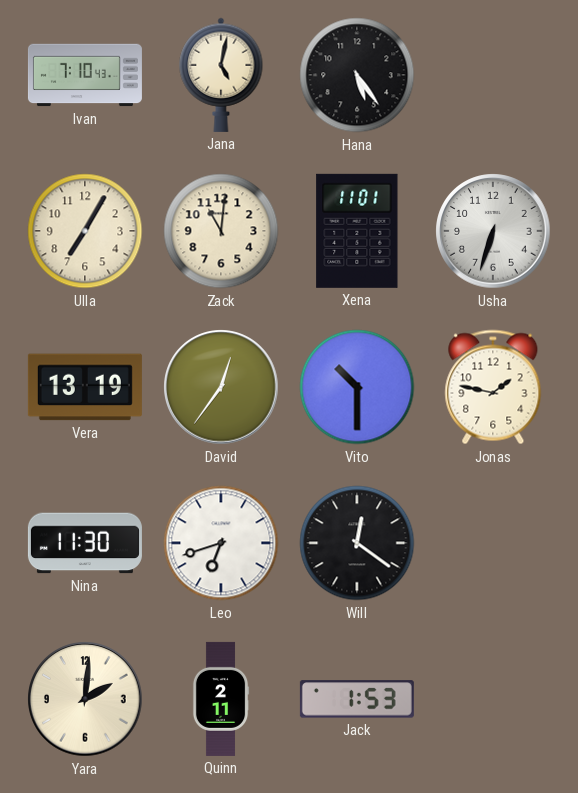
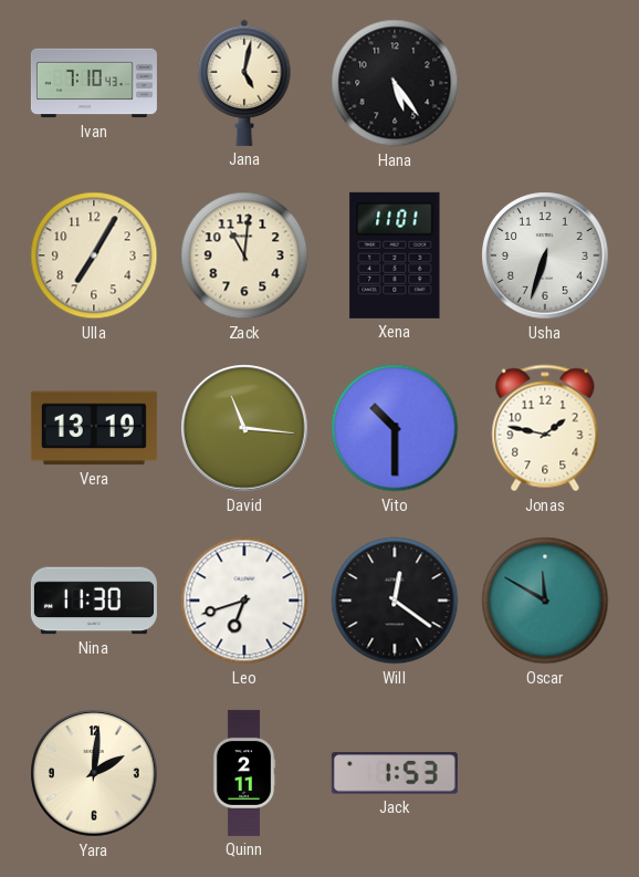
David: 12:36 -> 11:16 (244, 428)
Oscar: none -> 11:50 (545, 601)
